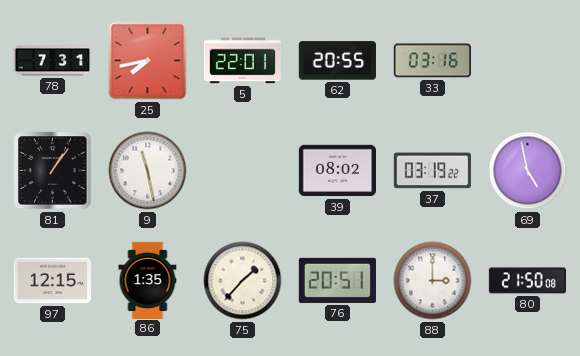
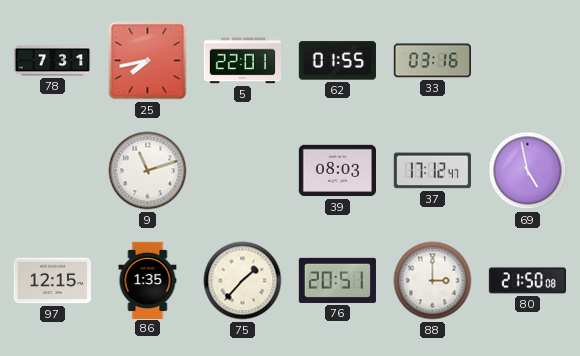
62: 20:55 -> 01:55 (337, 61)
81: 1:06 -> none (53, 171)
9: 11:28 -> 11:12 (148, 171)
39: 08:02 -> 08:03 (337, 171)
37: 03:19 -> 17:12 (432, 171)
